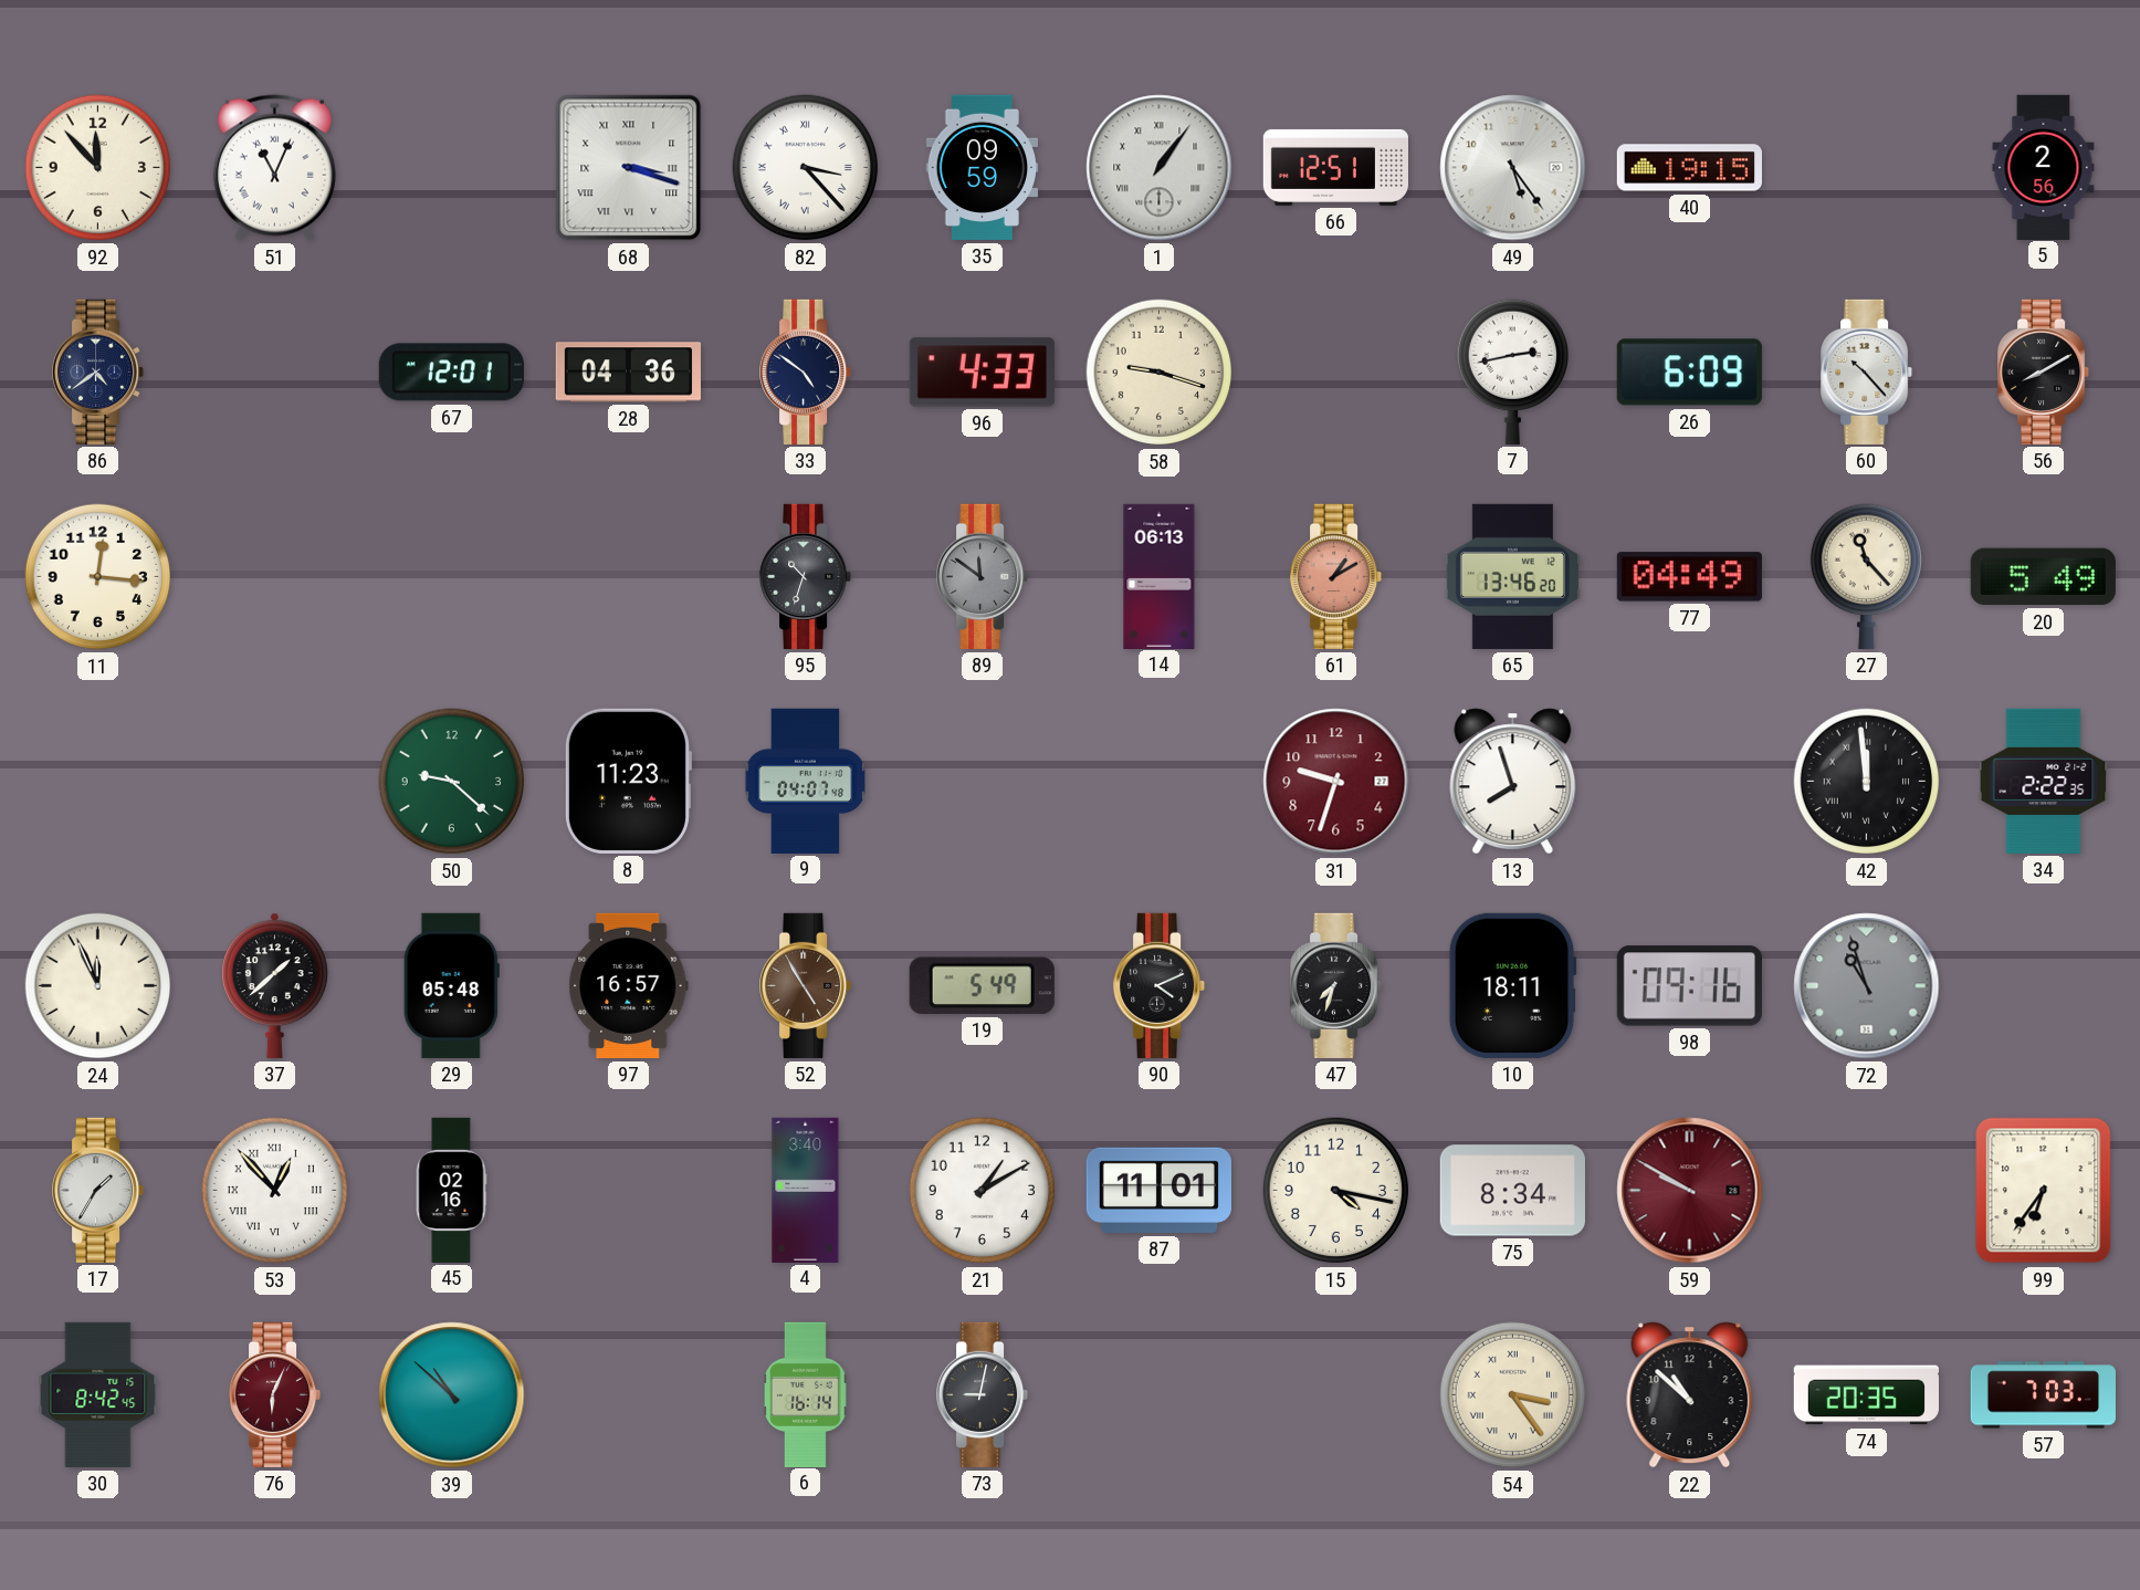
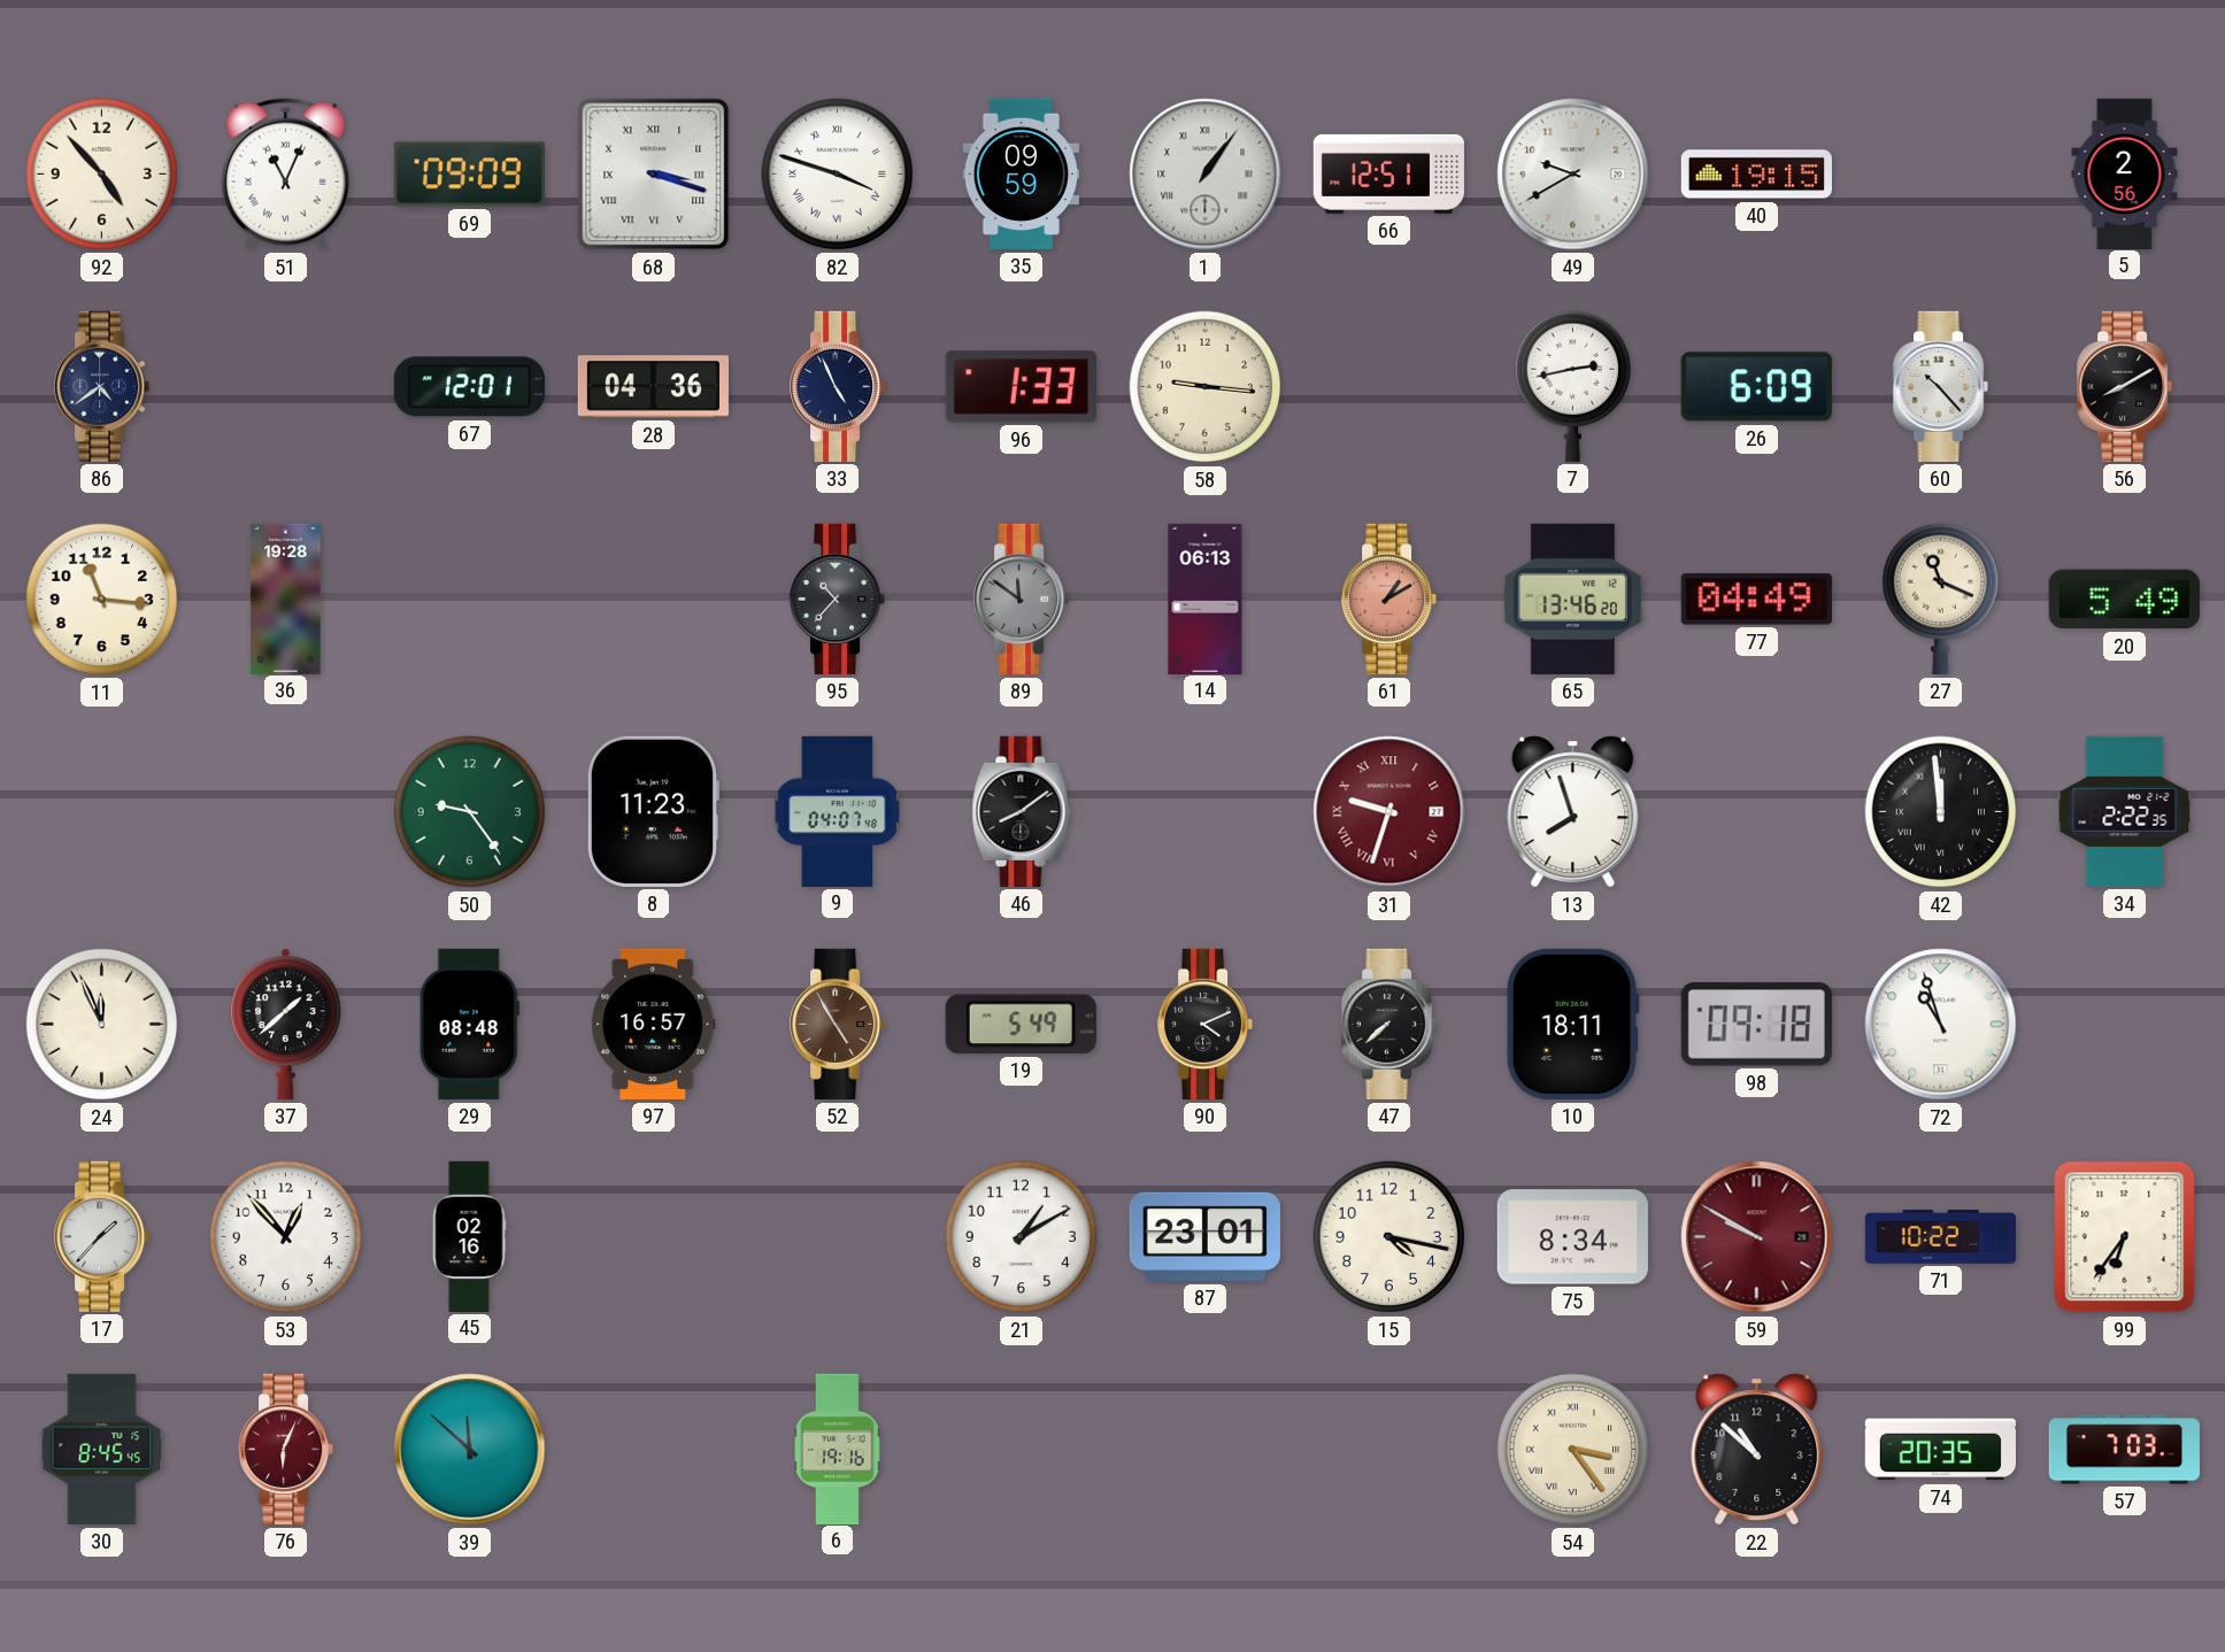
92: 11:53 -> 4:53 (102, 175)
69: none -> 09:09 (469, 175)
82: 3:23 -> 3:48 (838, 175)
49: 5:24 -> 9:40 (1573, 175)
33: 4:51 -> 4:56 (838, 386)
96: 4:33 -> 1:33 (1021, 387)
58: 9:18 -> 9:16 (1206, 387)
11: 12:16 -> 11:16 (102, 600)
36: none -> 19:28 (286, 599)
95: 10:33 -> 10:37 (838, 599)
27: 11:23 -> 11:19 (1940, 599)
50: 9:22 -> 9:24 (470, 812)
46: none -> 8:09 (1022, 811)
31 numerals: Arabic -> Roman (1389, 812)
29: 05:48 -> 08:48 (469, 1024)
47: 7:33 -> 7:38 (1389, 1024)
98: 09:16 -> 09:18 (1756, 1025)
72 dial: grey -> white (1941, 1025)
17: 1:35 -> 1:37 (102, 1236)
53 numerals: Roman -> Arabic (286, 1237)
4: 3:40 -> none (806, 1190)
87: 11:01 -> 23:01 (1204, 1236)
71: none -> 10:22 (1940, 1237)
30: 8:42 -> 8:45 (102, 1449)
39: 10:52 -> 11:52 (470, 1450)
6: 16:14 -> 19:16 (838, 1449)
73: 9:02 -> none (983, 1394)
